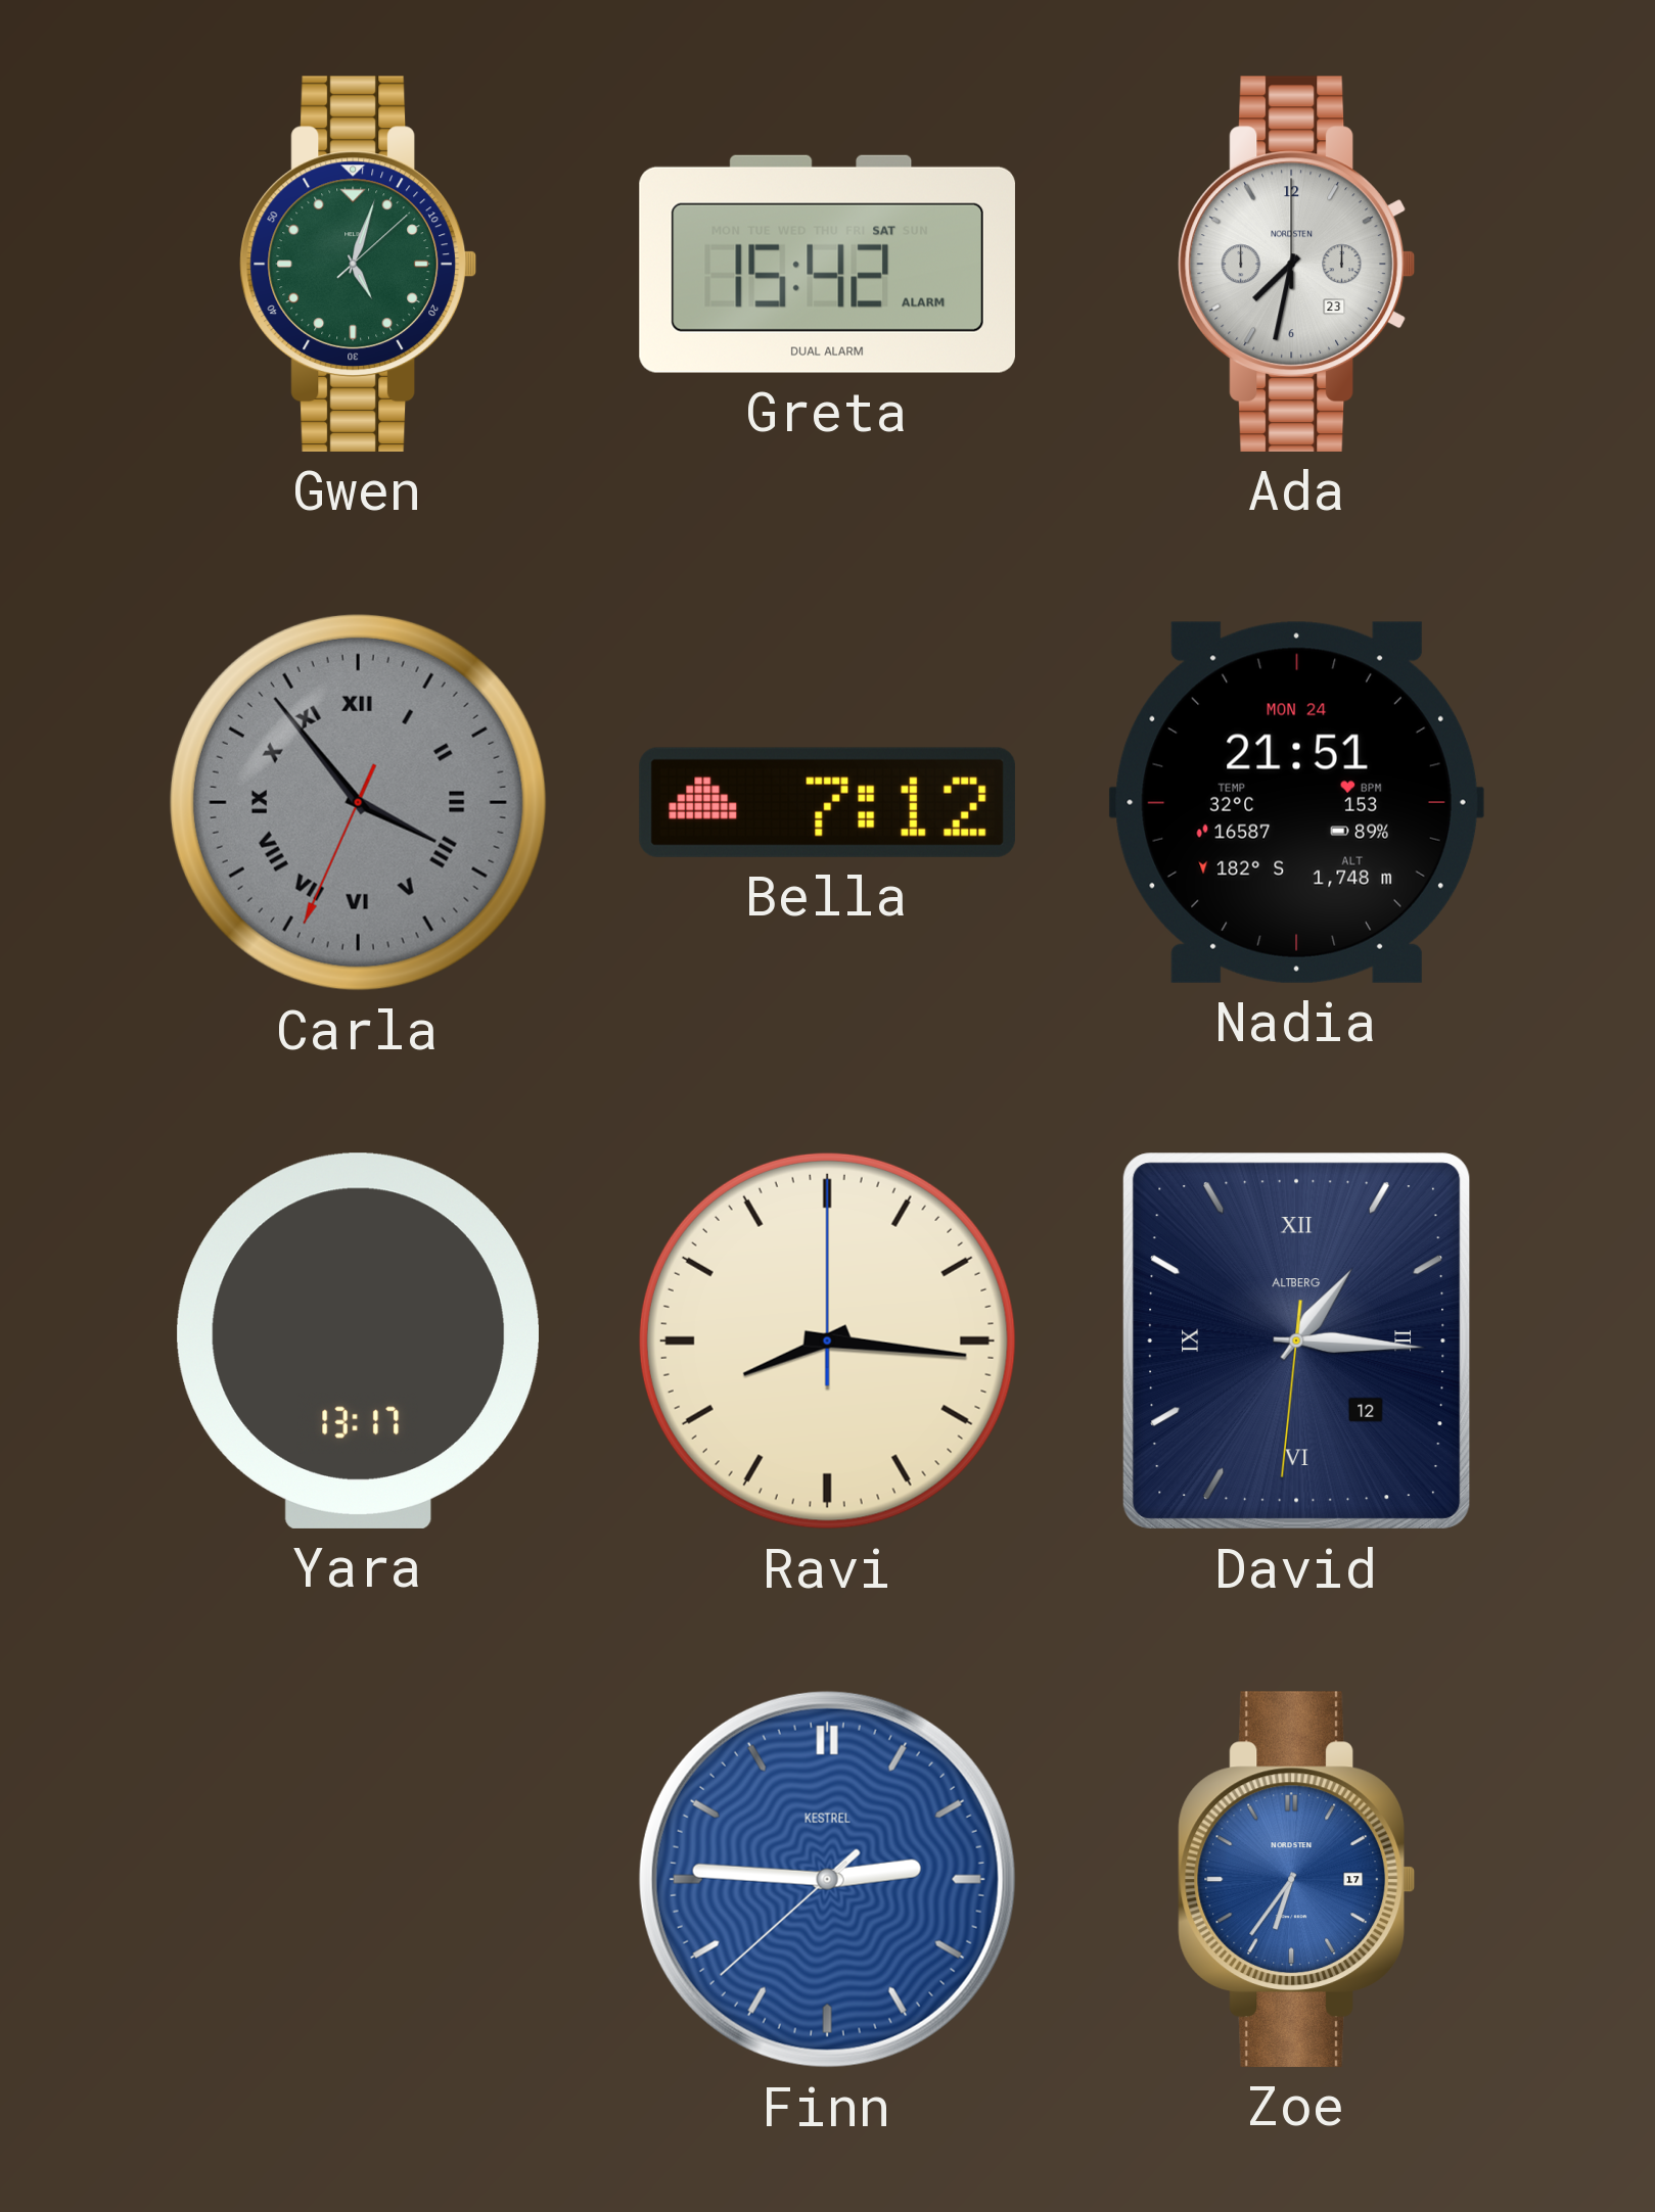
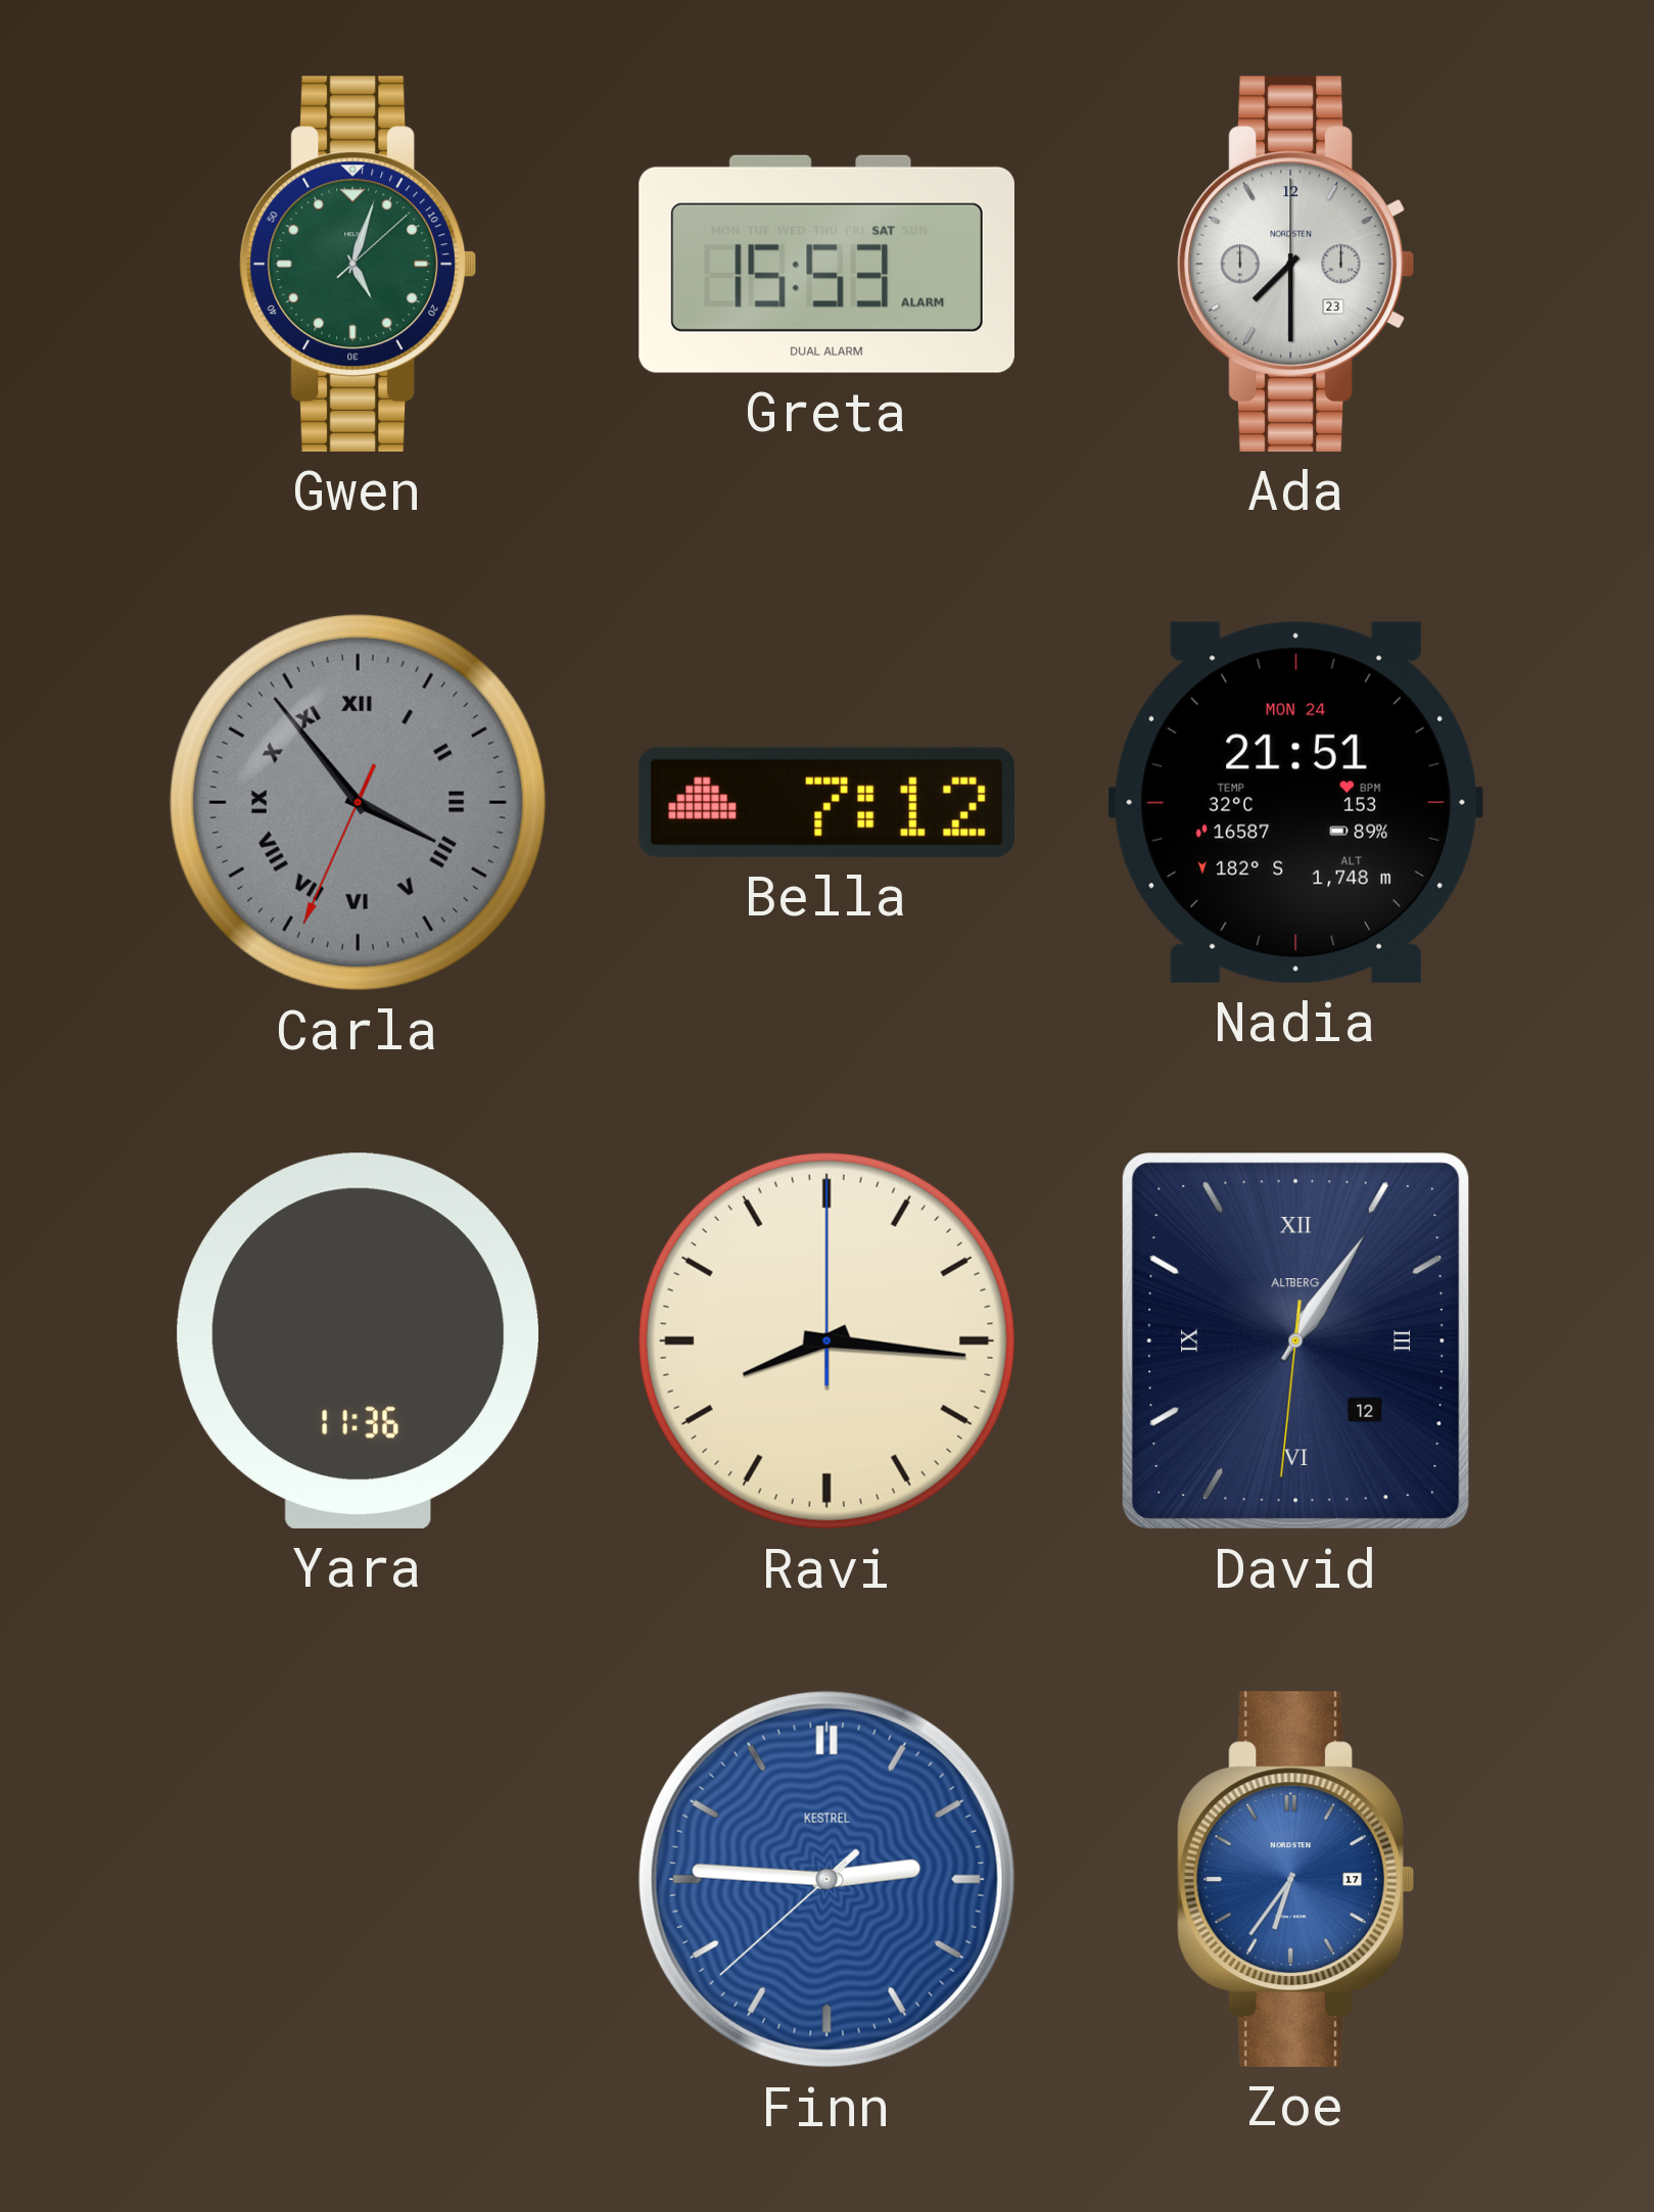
Greta: 15:42 -> 15:53 (826, 264)
Ada: 7:32 -> 7:30 (1295, 264)
Yara: 13:17 -> 11:36 (358, 1340)
David: 1:15 -> 1:05 (1296, 1342)
